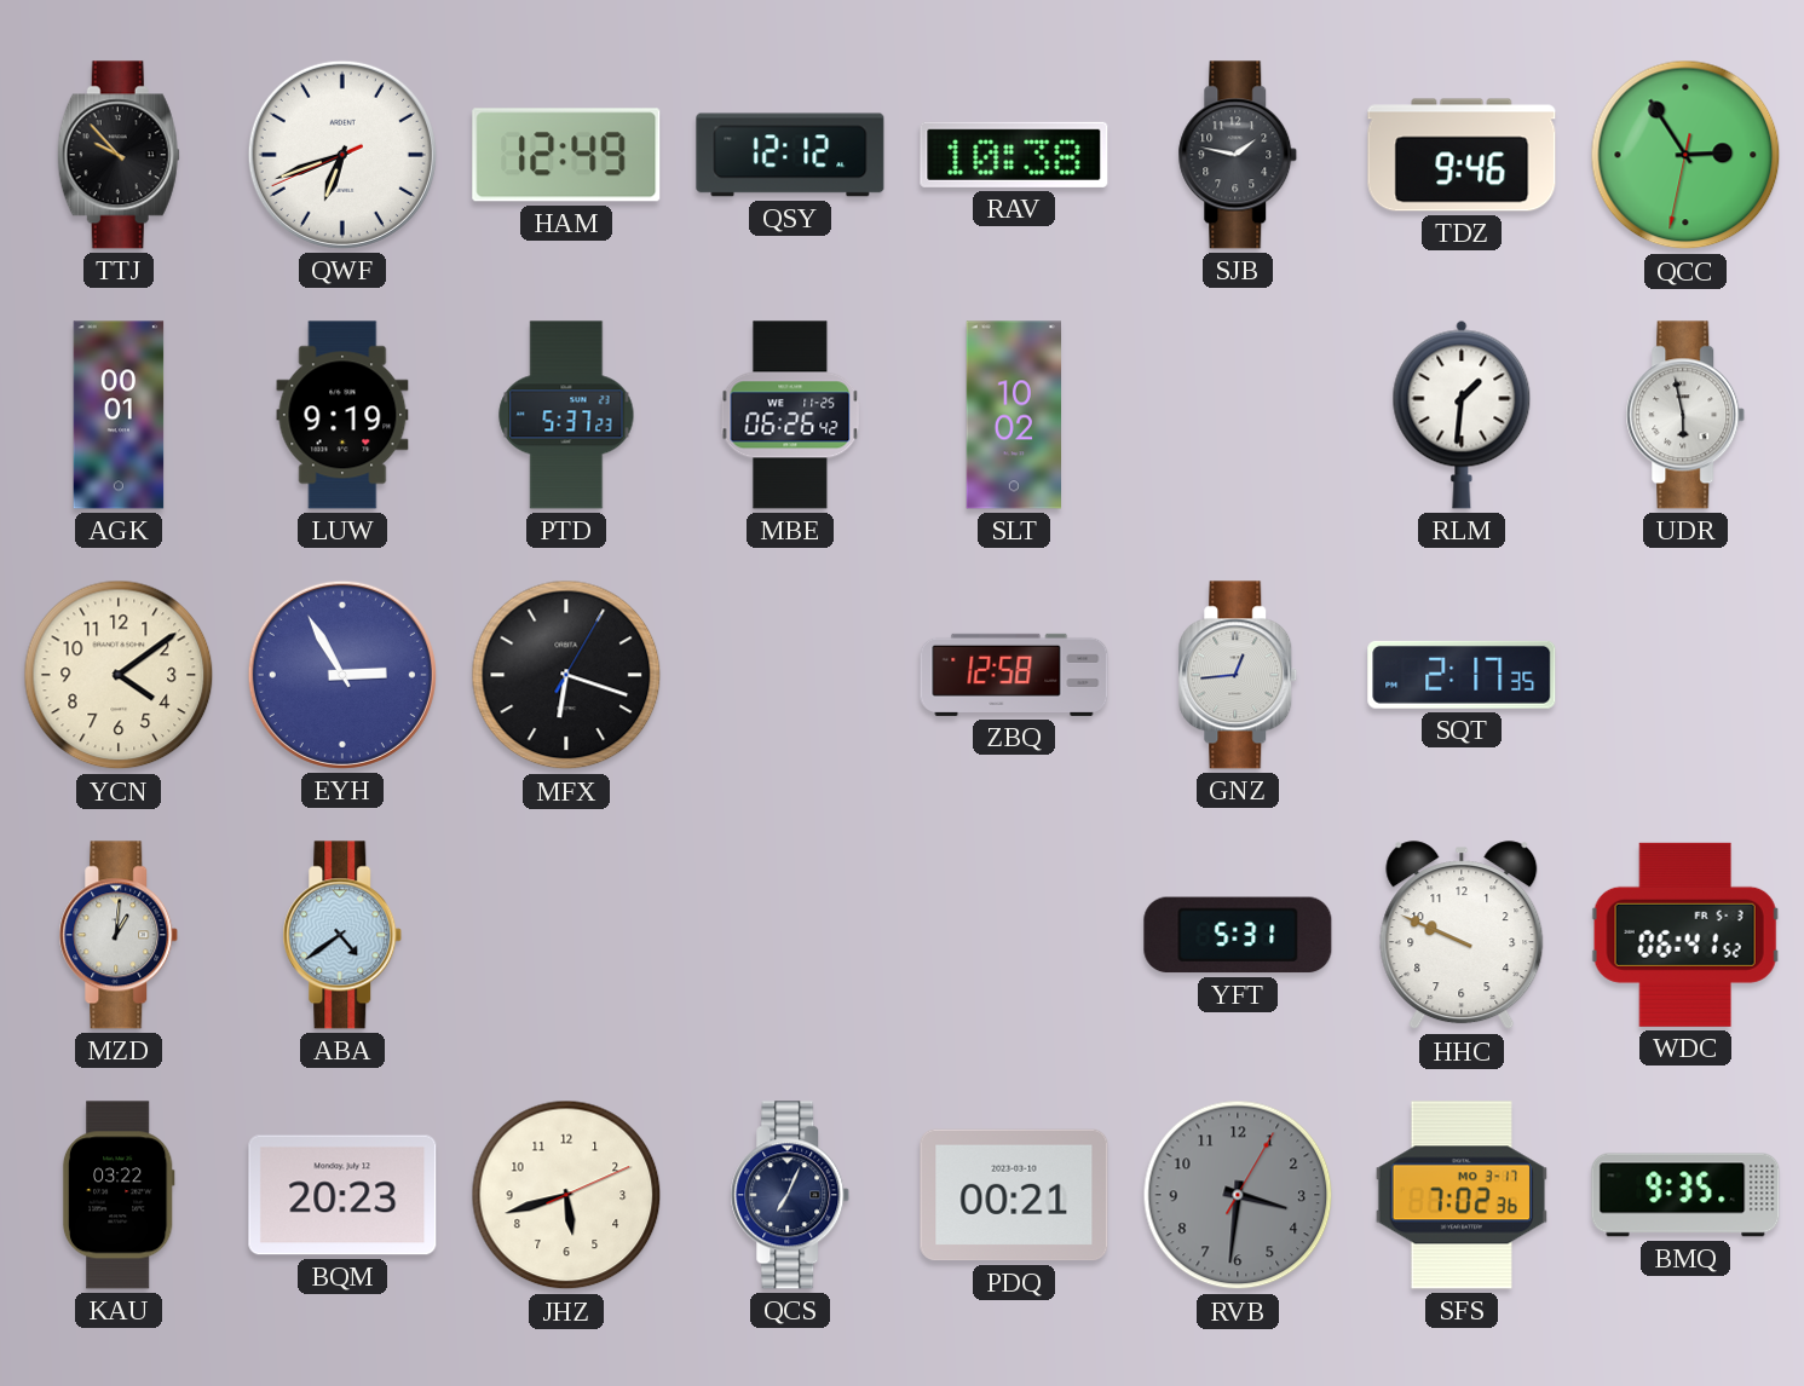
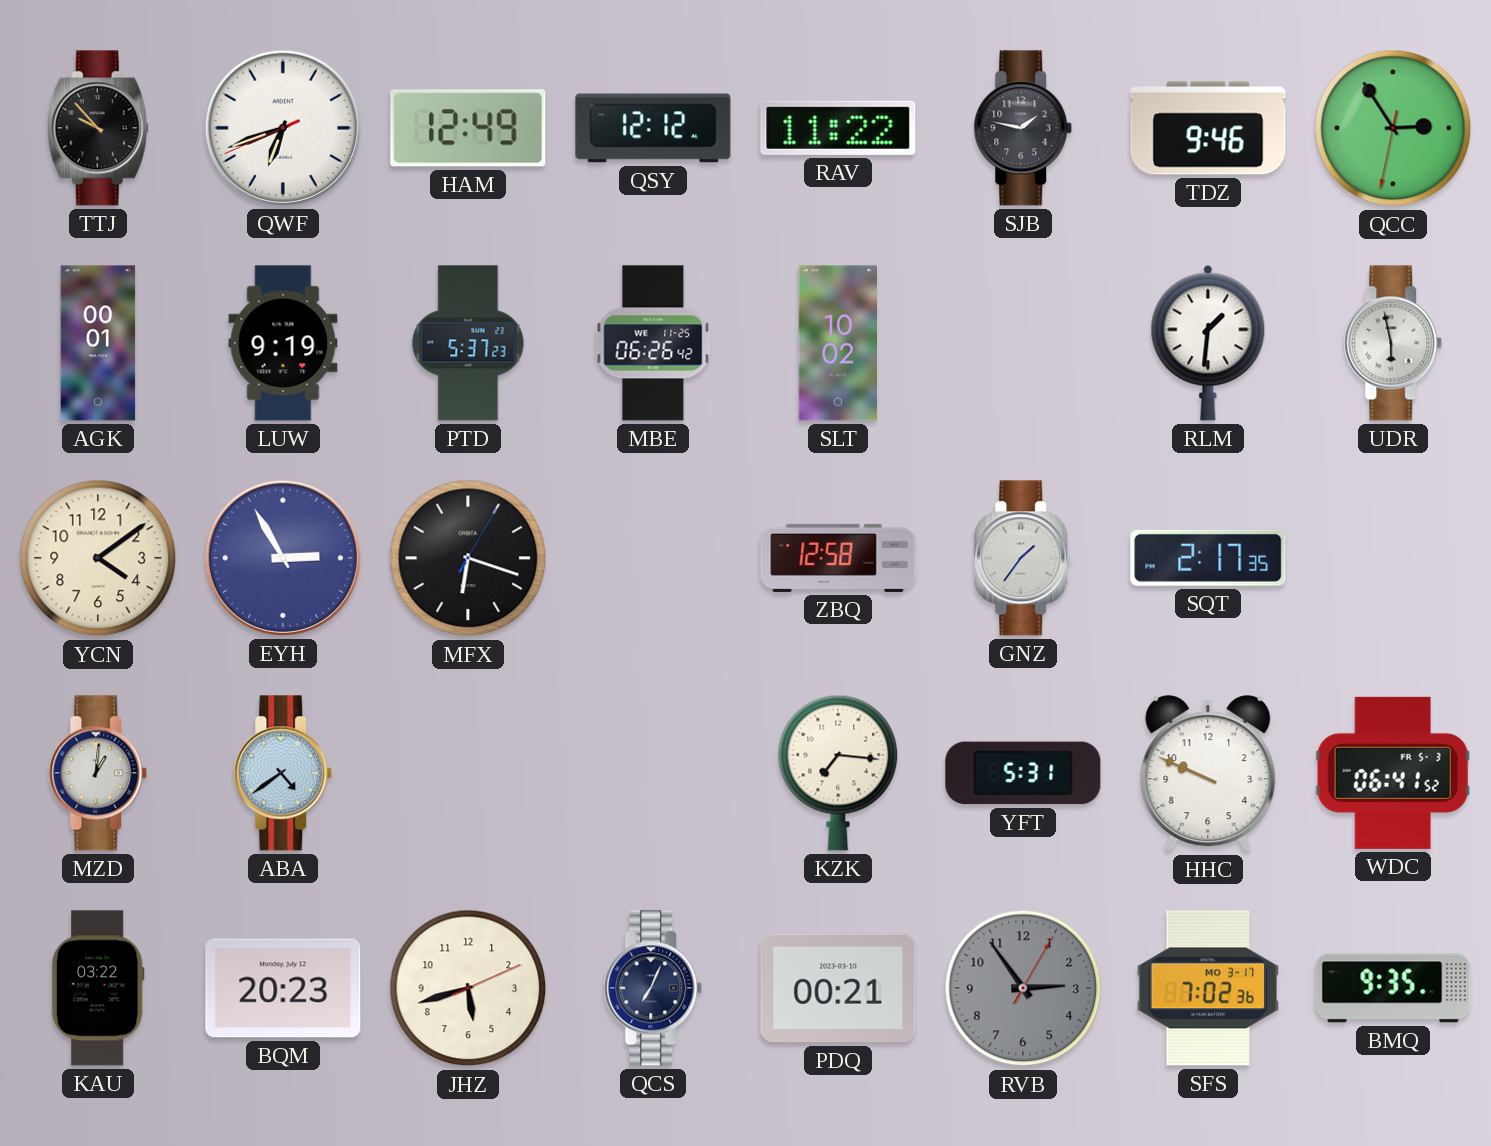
RAV: 10:38 -> 11:22 (838, 128)
GNZ: 12:44 -> 1:36 (1023, 558)
KZK: none -> 7:16 (838, 773)
RVB: 3:31 -> 2:54 (1023, 988)
